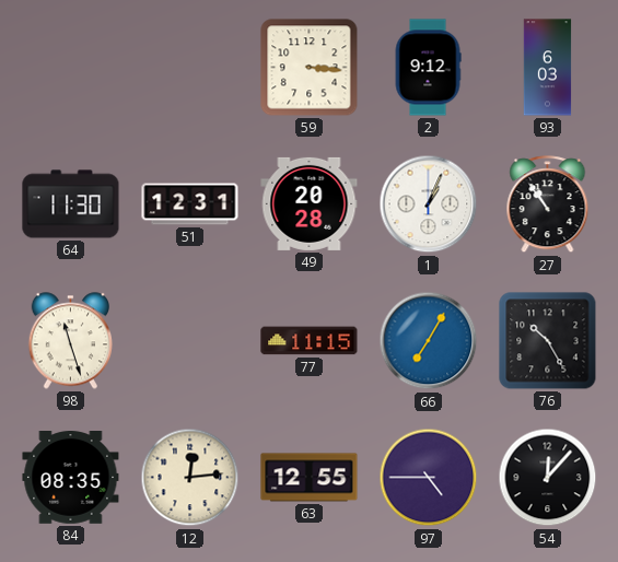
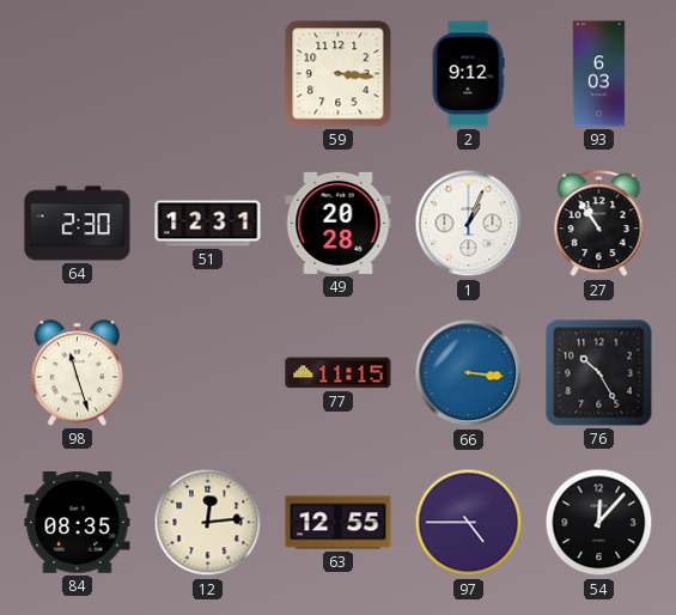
64: 11:30 -> 2:30 (78, 224)
66: 7:05 -> 3:16 (469, 373)
